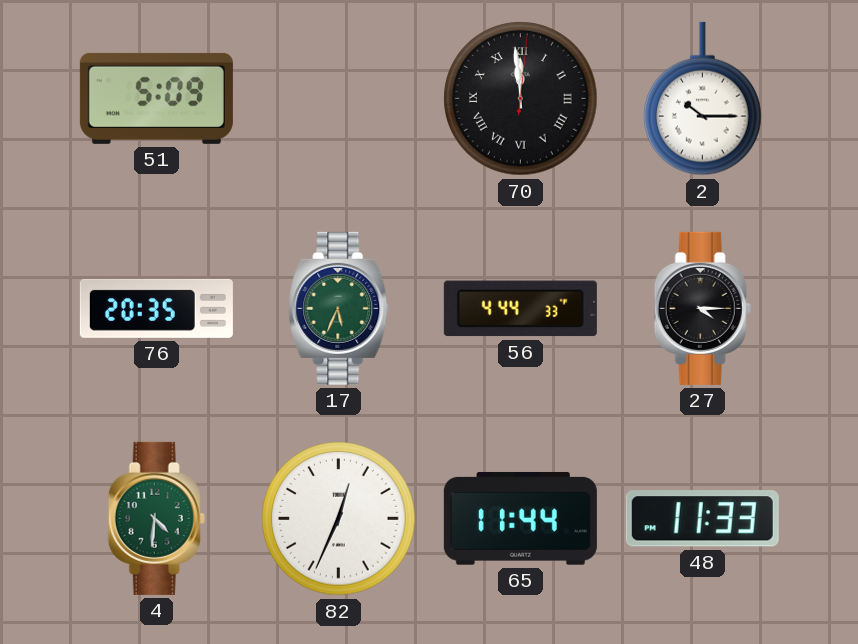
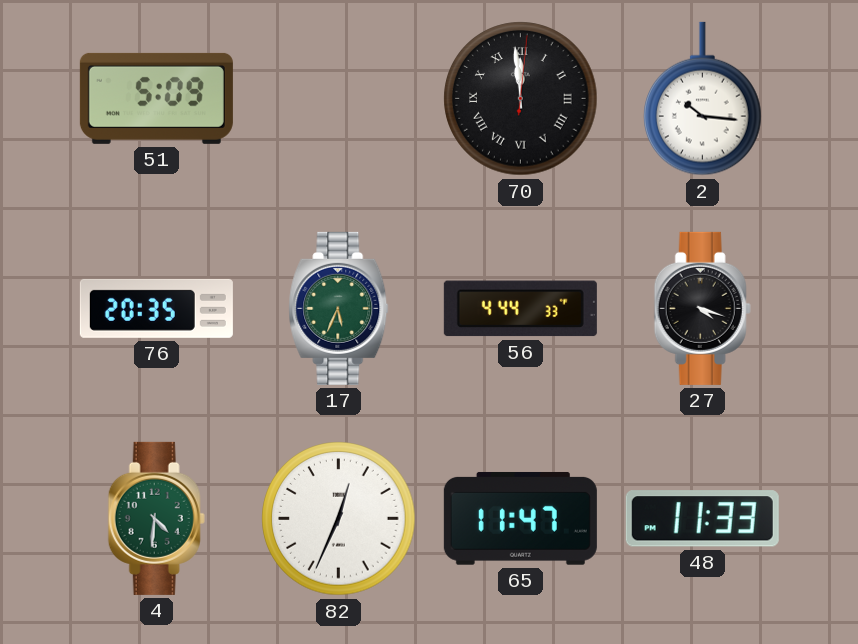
2: 10:15 -> 10:16 (703, 99)
27: 4:15 -> 4:18 (702, 308)
65: 11:44 -> 11:47 (520, 518)
